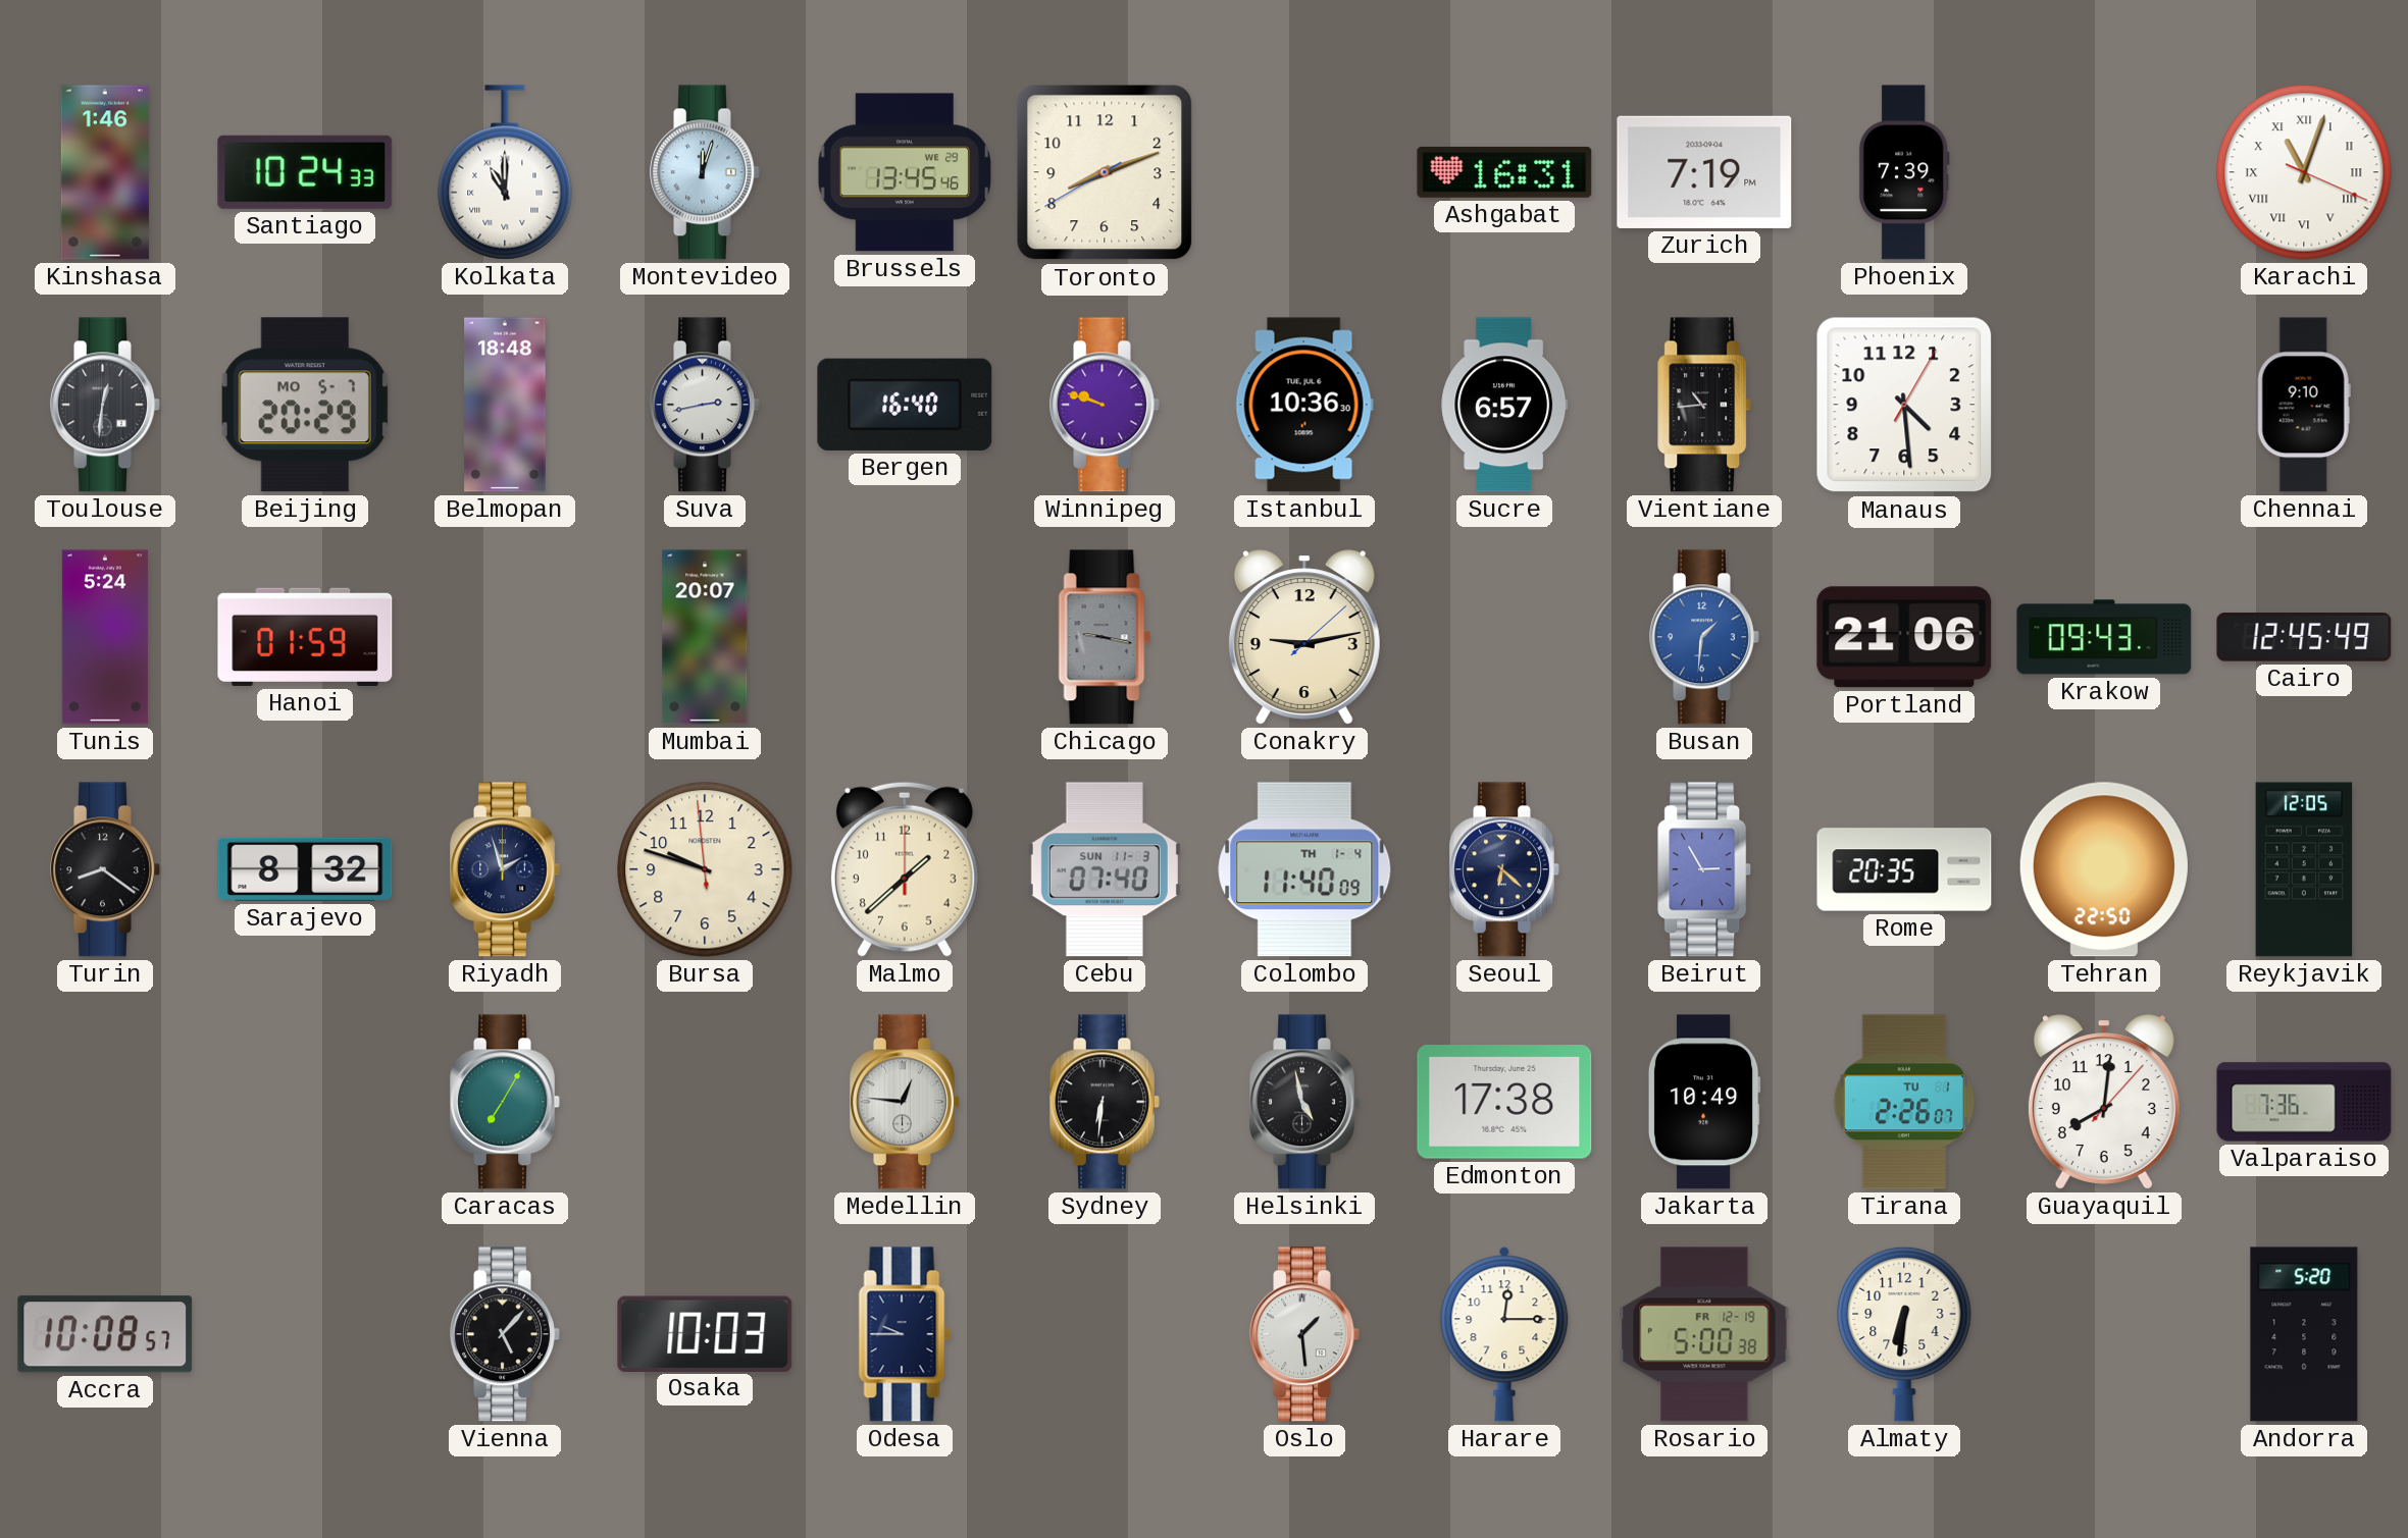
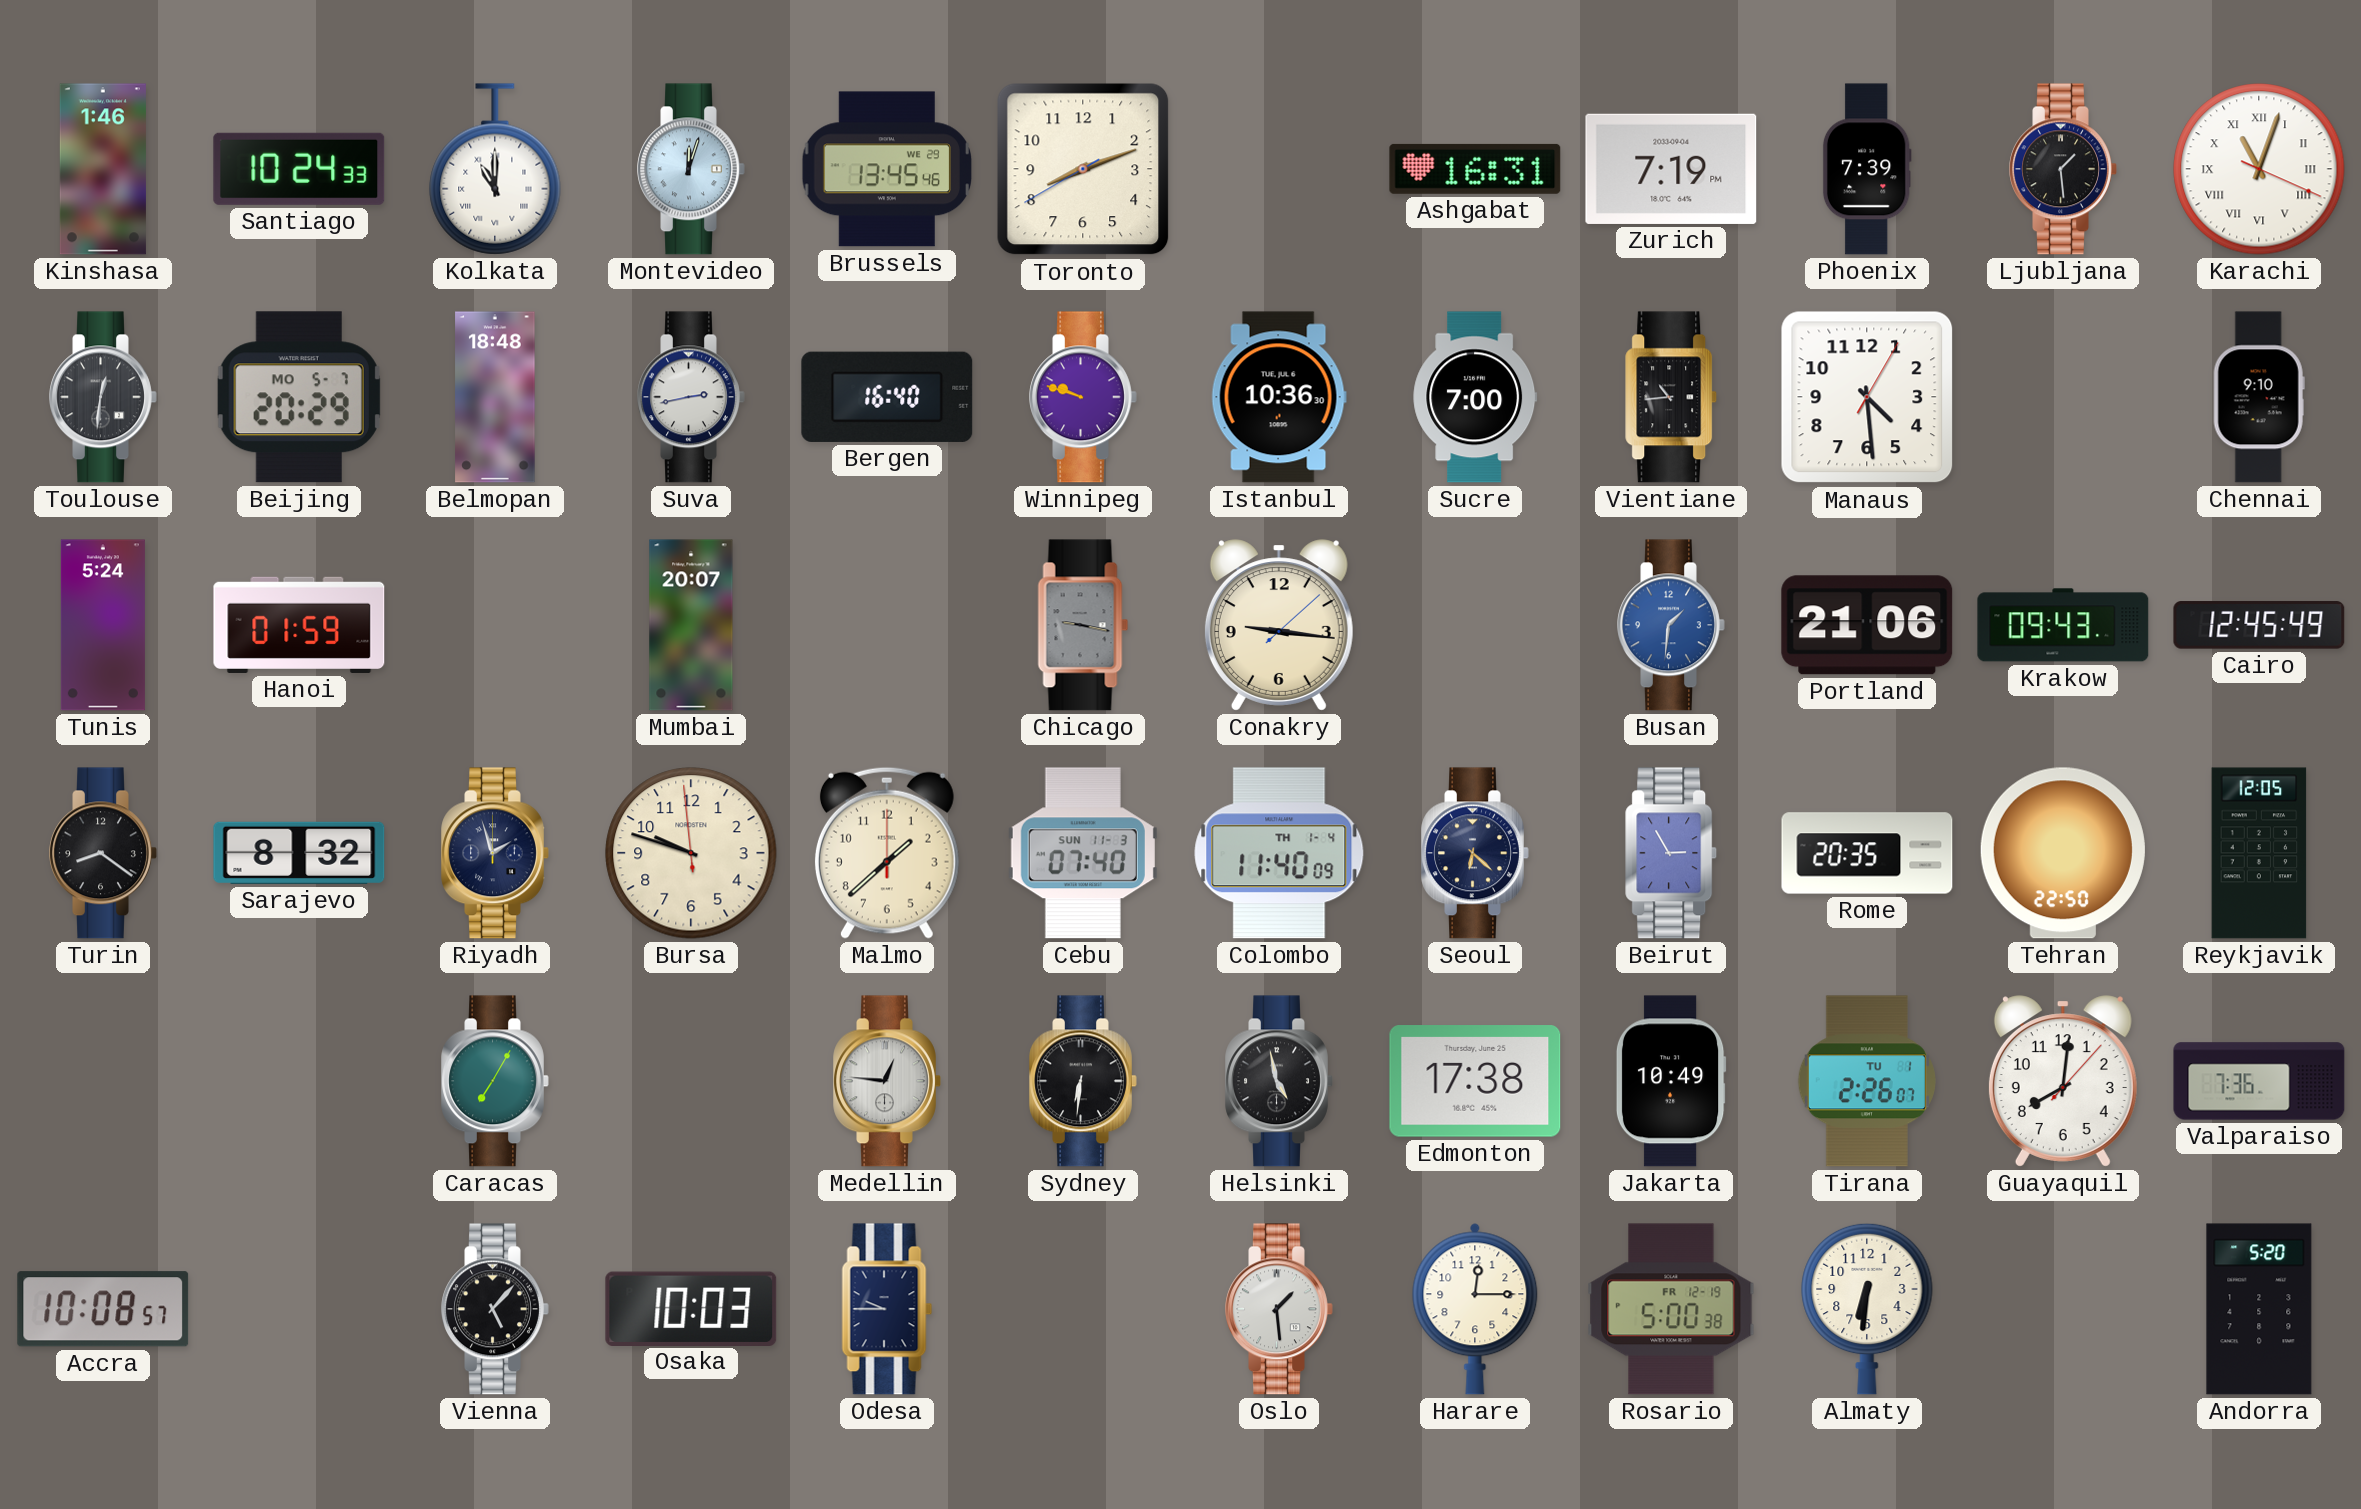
Ljubljana: none -> 1:29 (2063, 169)
Sucre: 6:57 -> 7:00 (1475, 397)
Conakry: 9:13 -> 9:16 (1279, 625)
